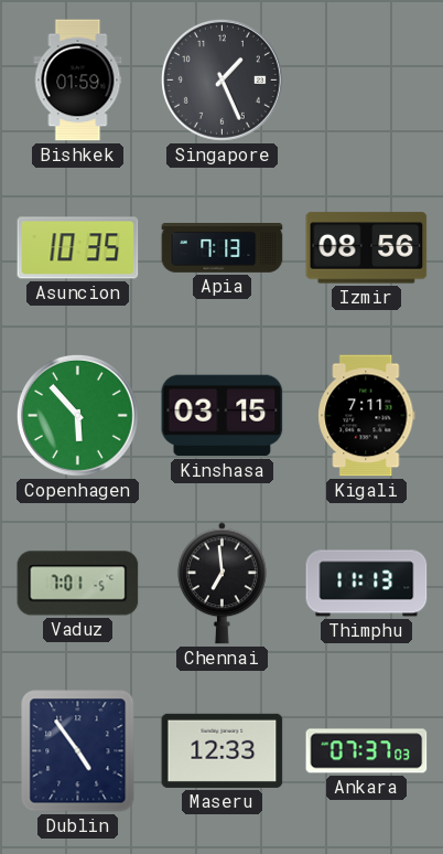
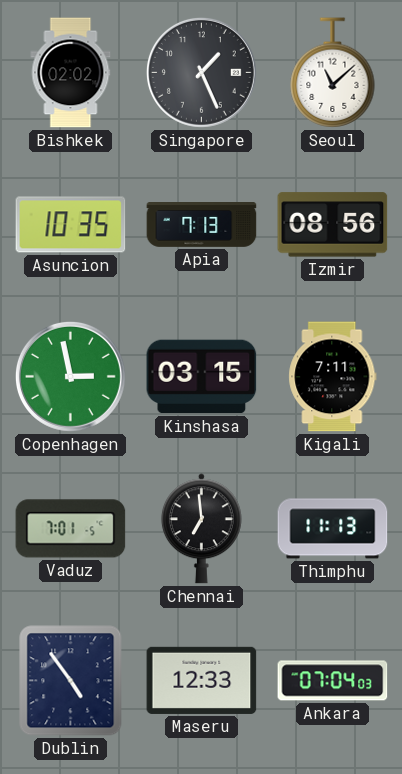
Bishkek: 01:59 -> 02:02 (71, 73)
Seoul: none -> 11:08 (333, 73)
Copenhagen: 5:53 -> 2:58 (70, 376)
Ankara: 07:37 -> 07:04 (333, 681)
